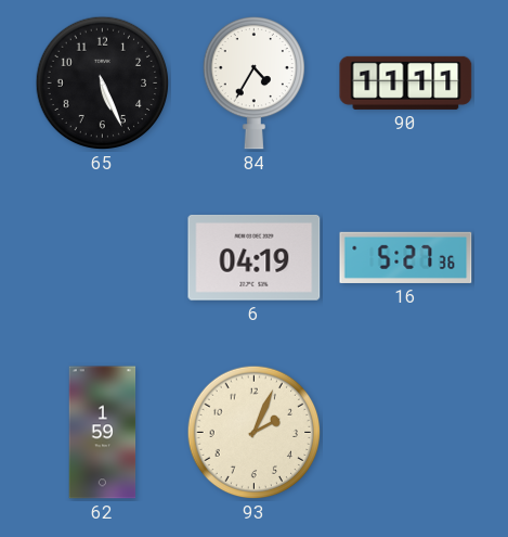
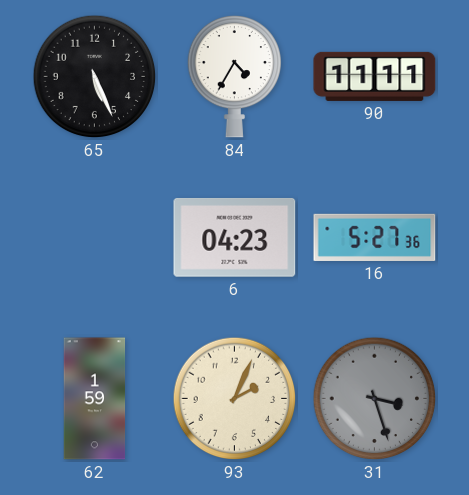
6: 04:19 -> 04:23 (235, 237)
31: none -> 3:27 (375, 399)
